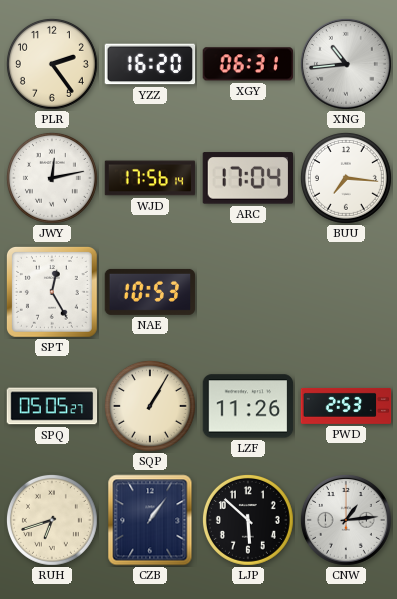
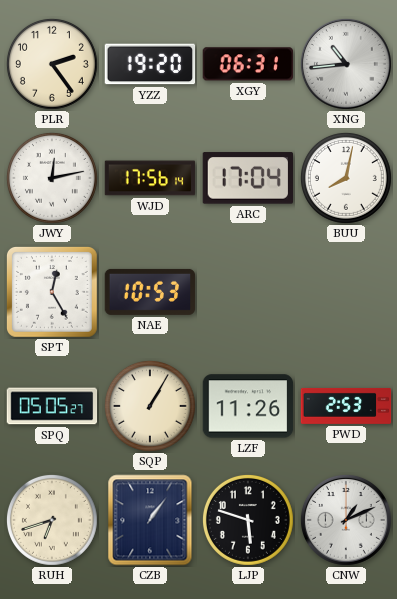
YZZ: 16:20 -> 19:20 (150, 64)
BUU: 7:16 -> 8:02 (346, 178)
LJP: 5:52 -> 5:48 (248, 520)
CNW: 1:14 -> 1:11 (346, 520)
